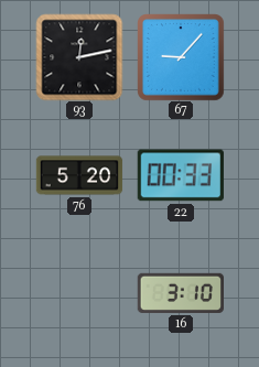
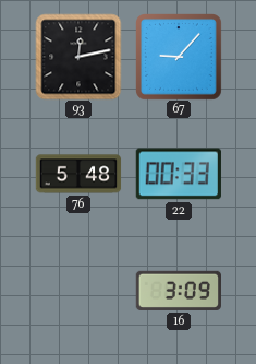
76: 5:20 -> 5:48 (78, 174)
16: 3:10 -> 3:09 (178, 291)
